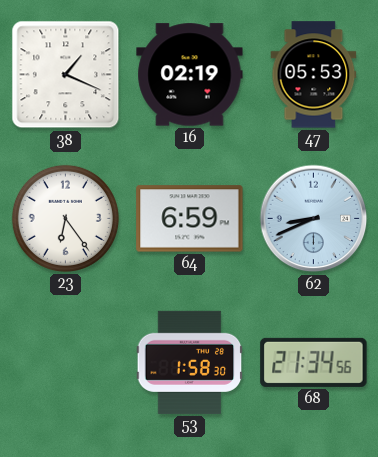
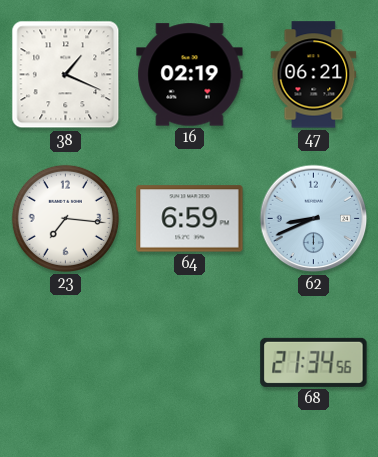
47: 05:53 -> 06:21 (314, 75)
23: 6:24 -> 7:16 (65, 218)
53: 1:58 -> none (190, 362)
